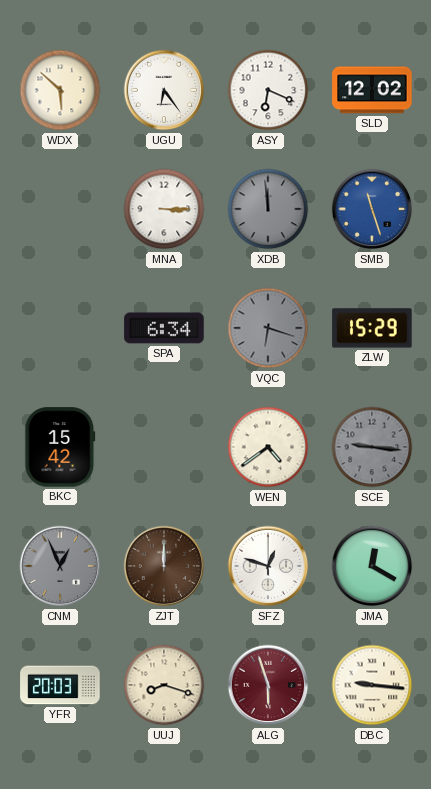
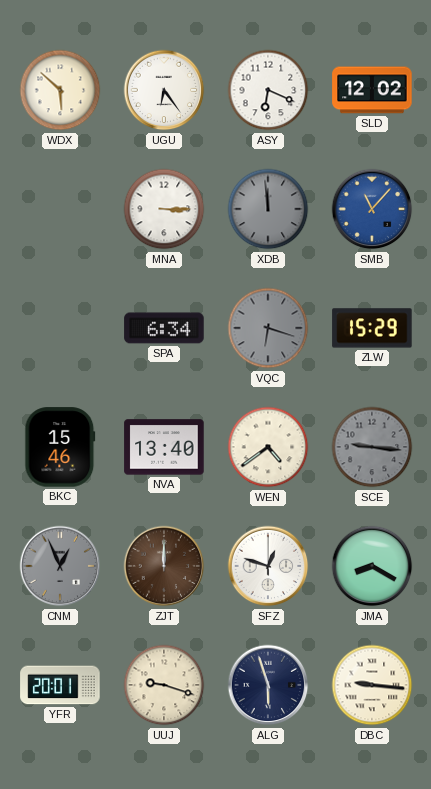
SMB: 11:27 -> 11:07 (372, 209)
BKC: 15:42 -> 15:46 (60, 447)
NVA: none -> 13:40 (164, 447)
JMA: 12:20 -> 8:20 (372, 566)
YFR: 20:03 -> 20:01 (60, 685)
UUJ: 8:18 -> 9:18 (164, 685)
ALG dial: burgundy -> navy (268, 685)
